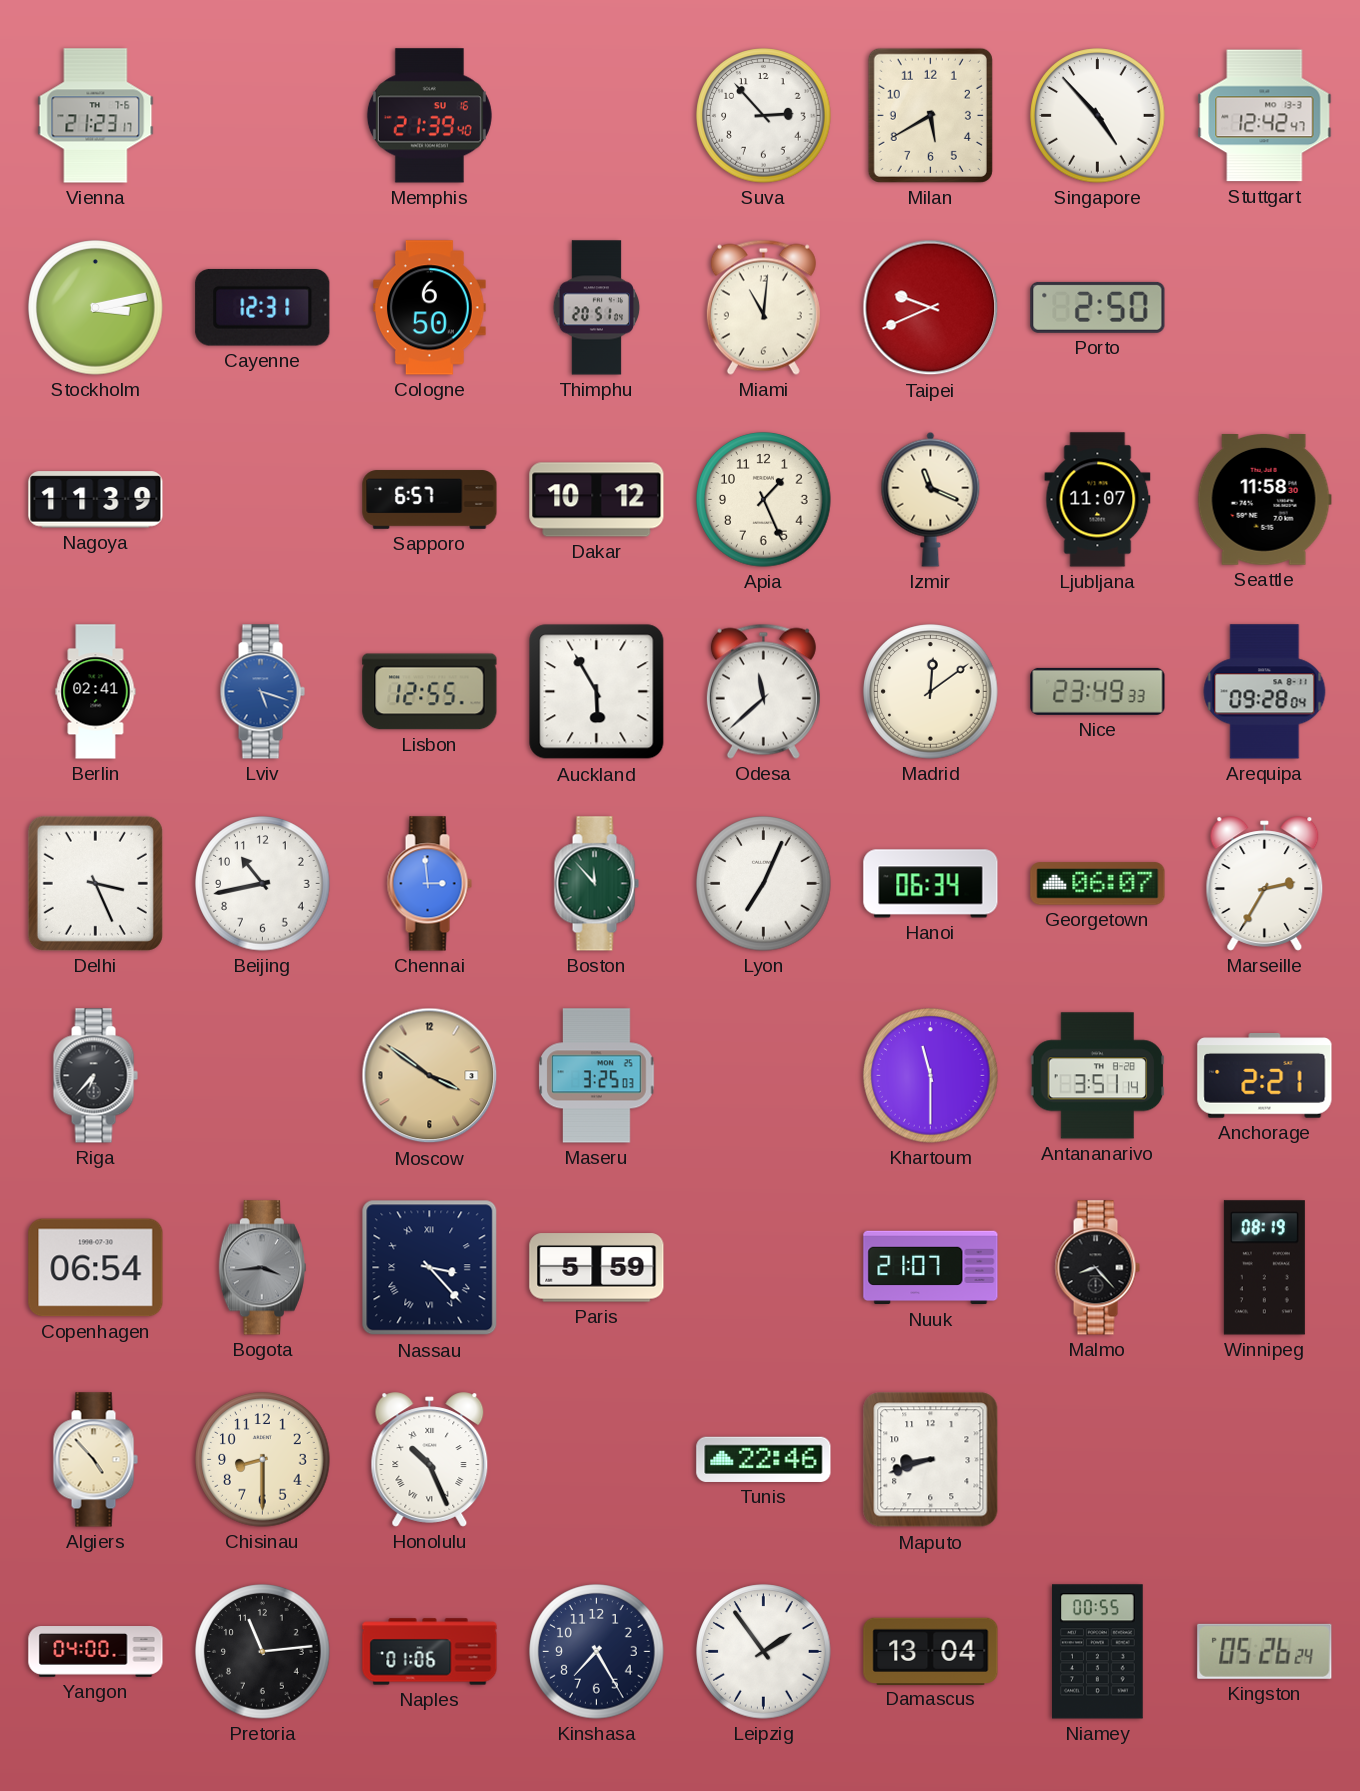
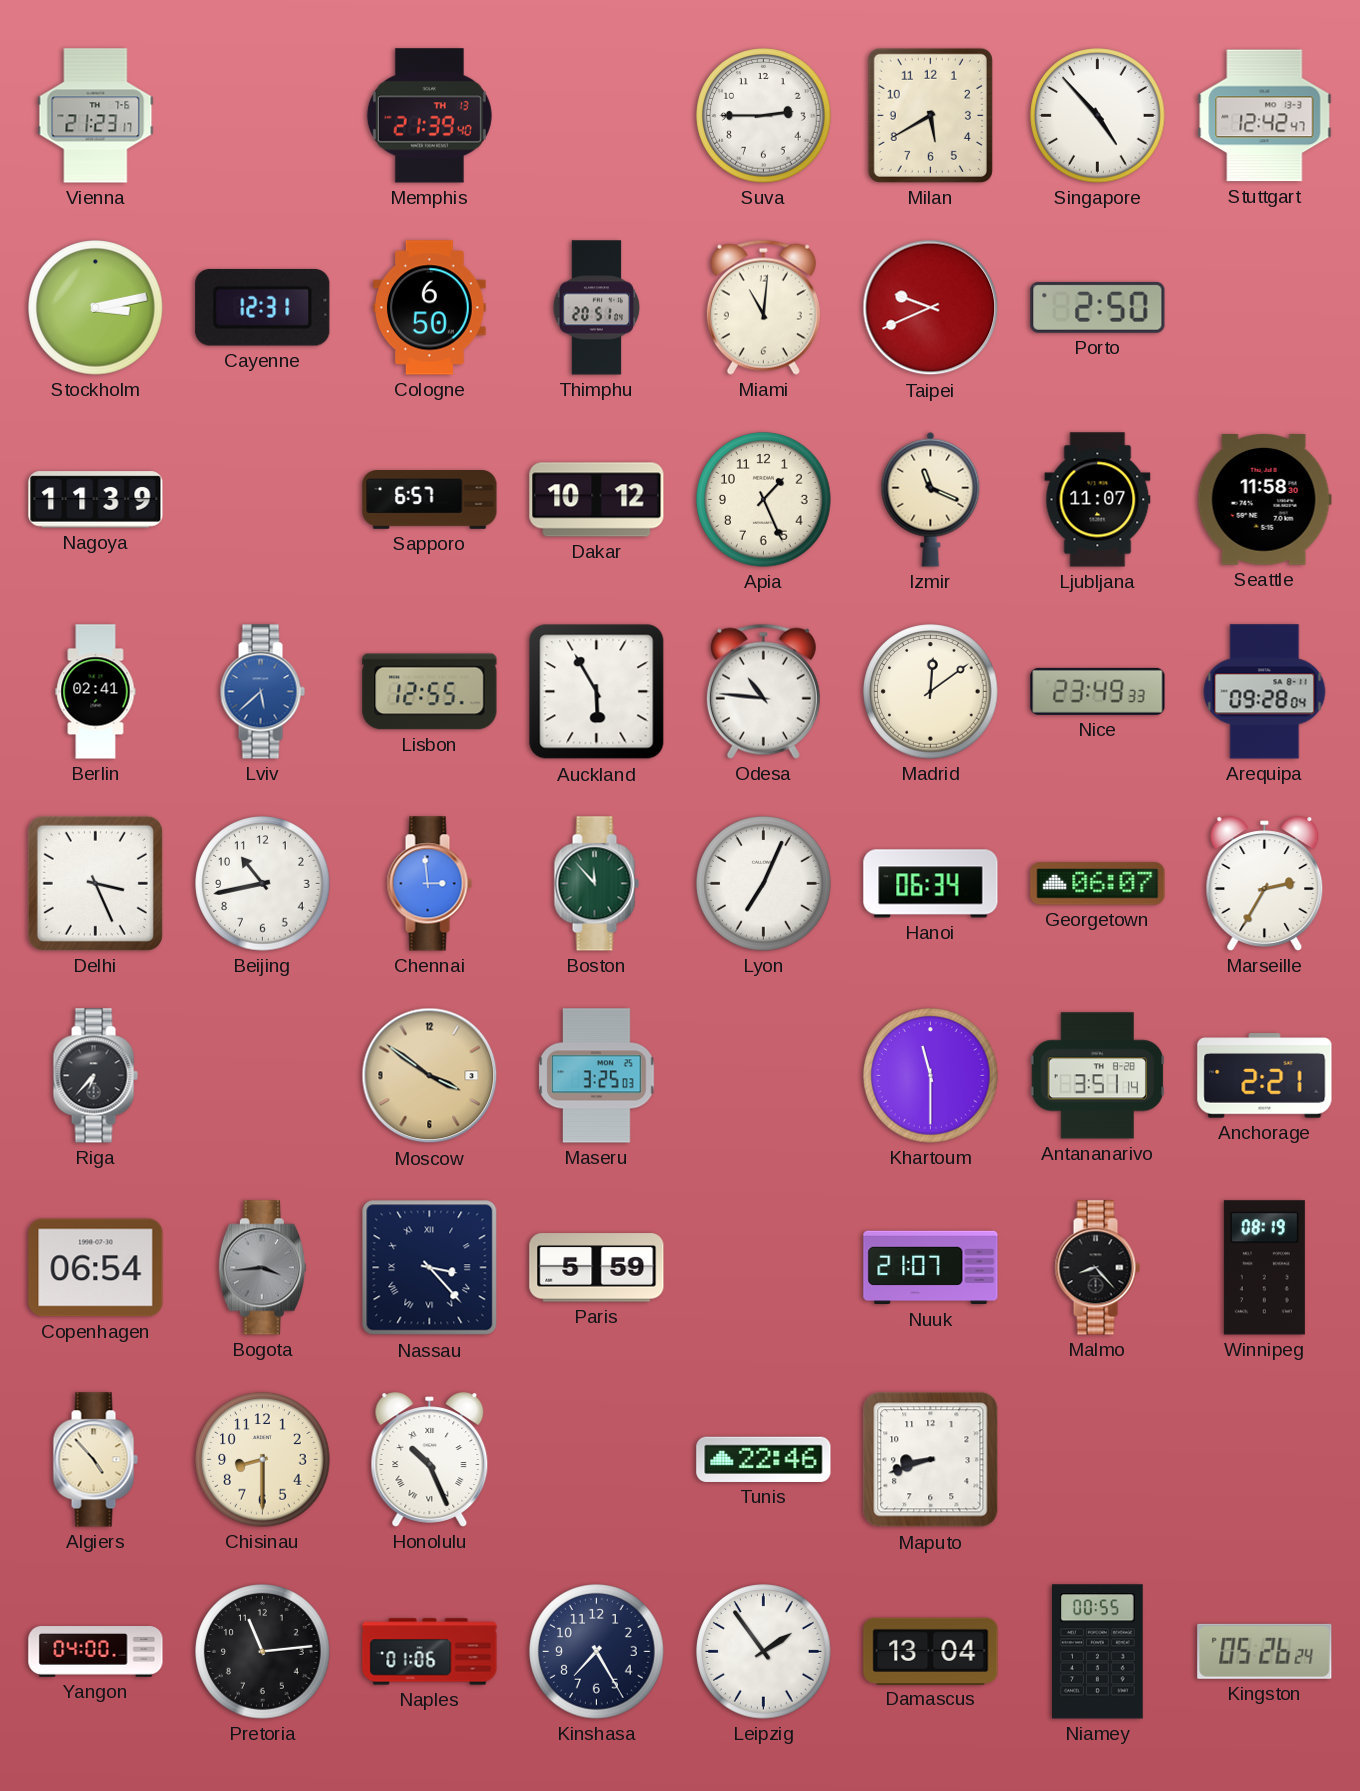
Memphis date: SU 16 -> TH 13 (429, 116)
Suva: 2:53 -> 2:45 (764, 116)
Lviv: 5:18 -> 5:38 (262, 692)
Odesa: 11:38 -> 10:46 (763, 691)
